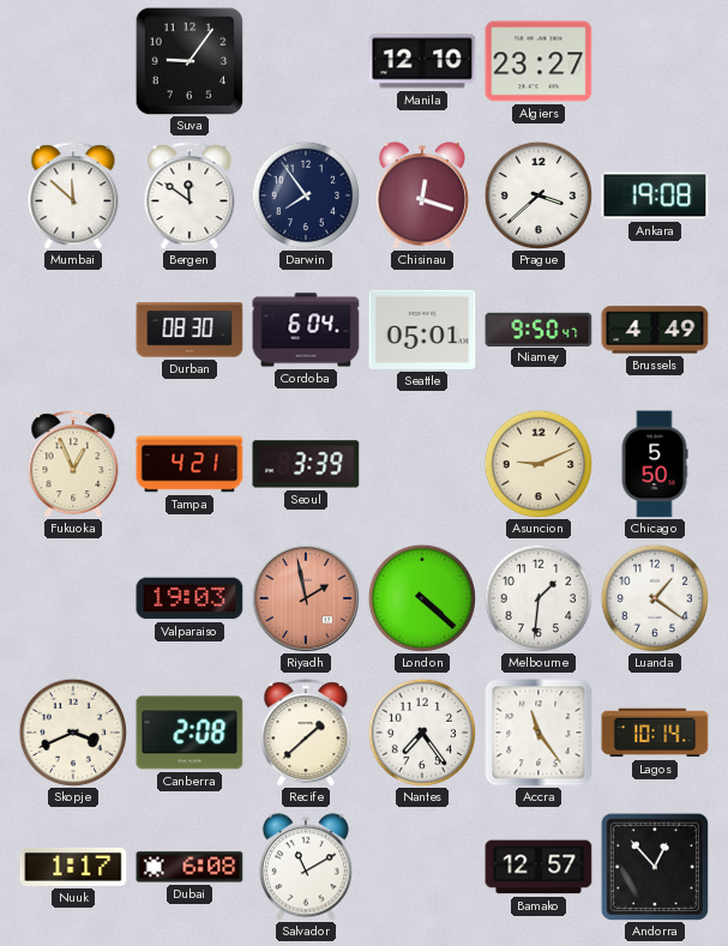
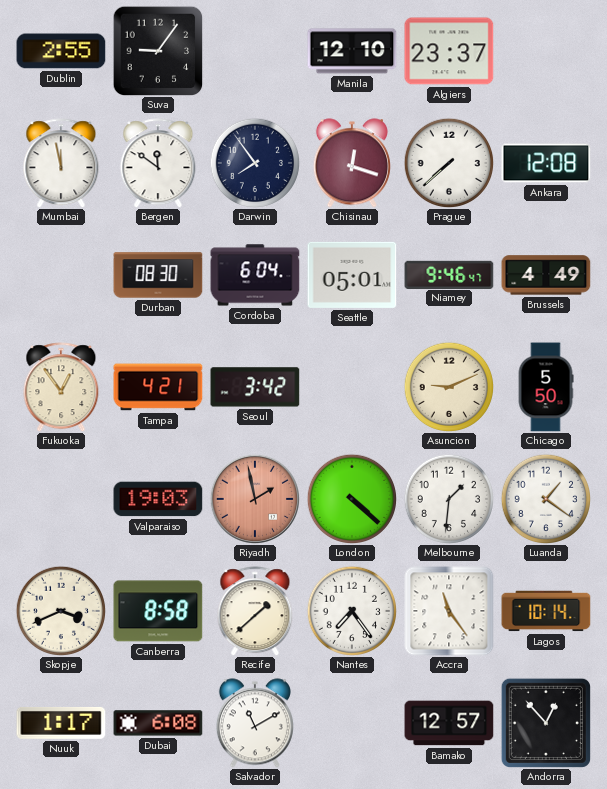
Dublin: none -> 2:55 (61, 51)
Algiers: 23:27 -> 23:37 (449, 51)
Mumbai: 11:52 -> 11:58 (61, 163)
Prague: 3:38 -> 7:38 (448, 162)
Ankara: 19:08 -> 12:08 (546, 163)
Niamey: 9:50 -> 9:46 (449, 274)
Fukuoka: 12:56 -> 12:54 (61, 387)
Seoul: 3:39 -> 3:42 (255, 387)
Canberra: 2:08 -> 8:58 (158, 611)
